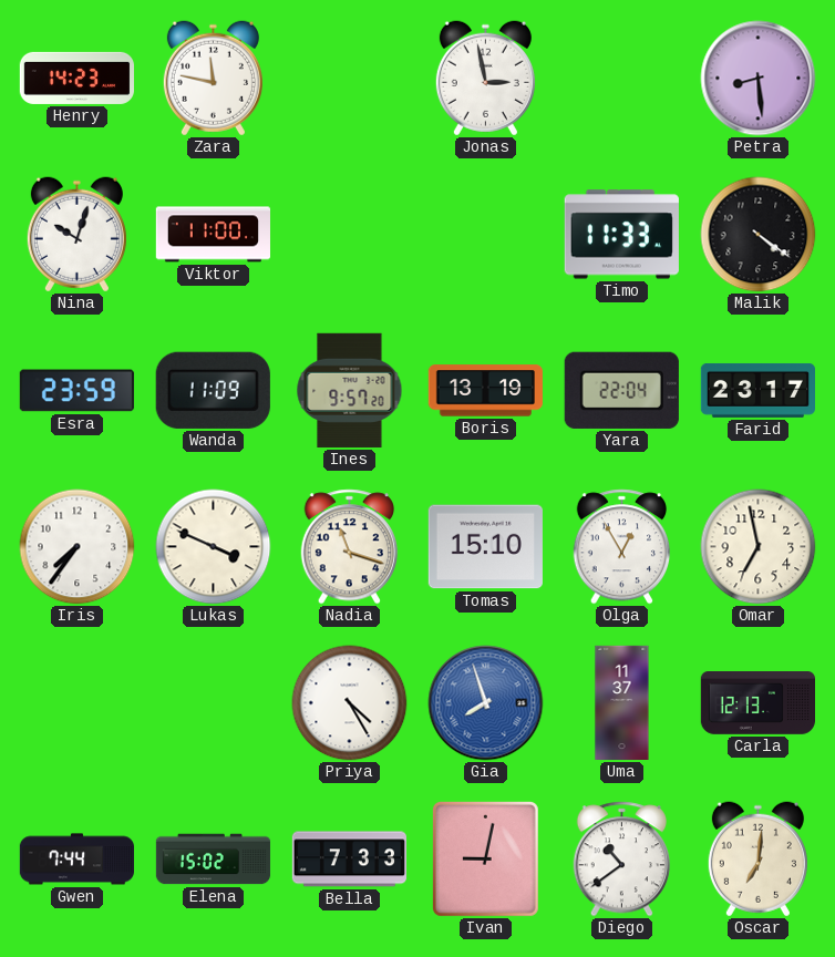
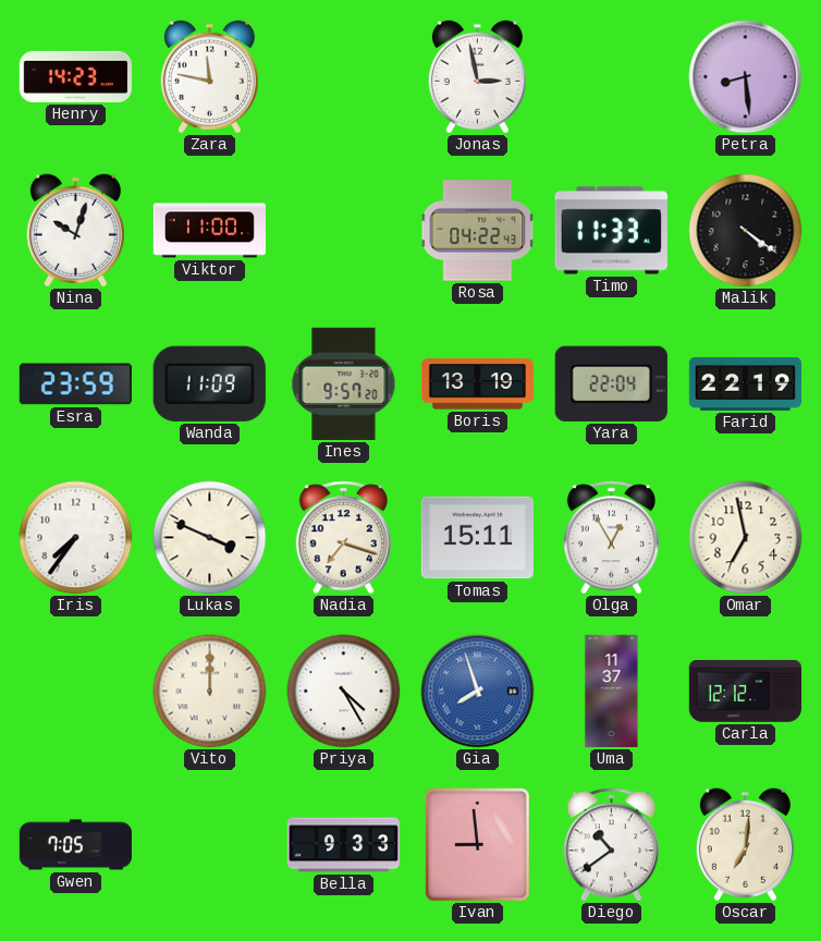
Rosa: none -> 04:22 (478, 231)
Farid: 23:17 -> 22:19 (745, 383)
Nadia: 11:18 -> 7:18 (344, 538)
Tomas: 15:10 -> 15:11 (477, 538)
Vito: none -> 12:00 (210, 692)
Carla: 12:13 -> 12:12 (746, 692)
Gwen: 7:44 -> 7:05 (75, 845)
Elena: 15:02 -> none (214, 860)
Bella: 7:33 -> 9:33 (343, 845)
Ivan: 9:02 -> 8:59 (477, 844)
